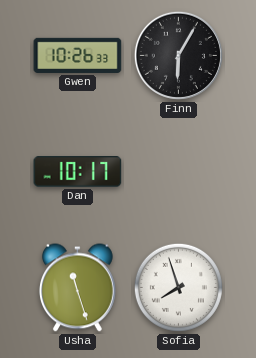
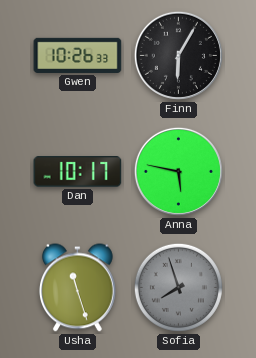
Anna: none -> 5:47 (178, 171)
Sofia dial: white -> grey (178, 287)
